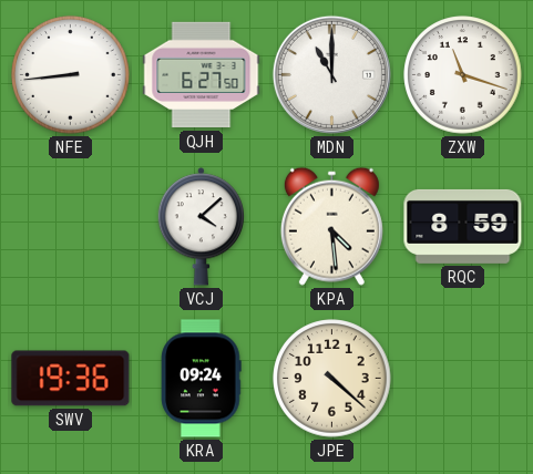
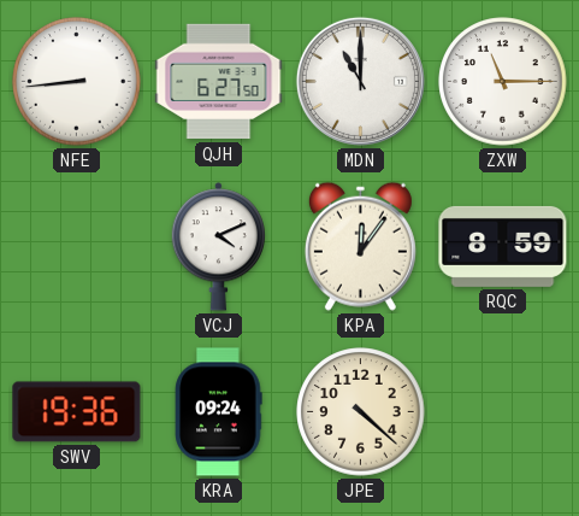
ZXW: 11:18 -> 11:15 (503, 82)
VCJ: 4:08 -> 4:11 (219, 247)
KPA: 4:29 -> 12:06 (360, 246)
